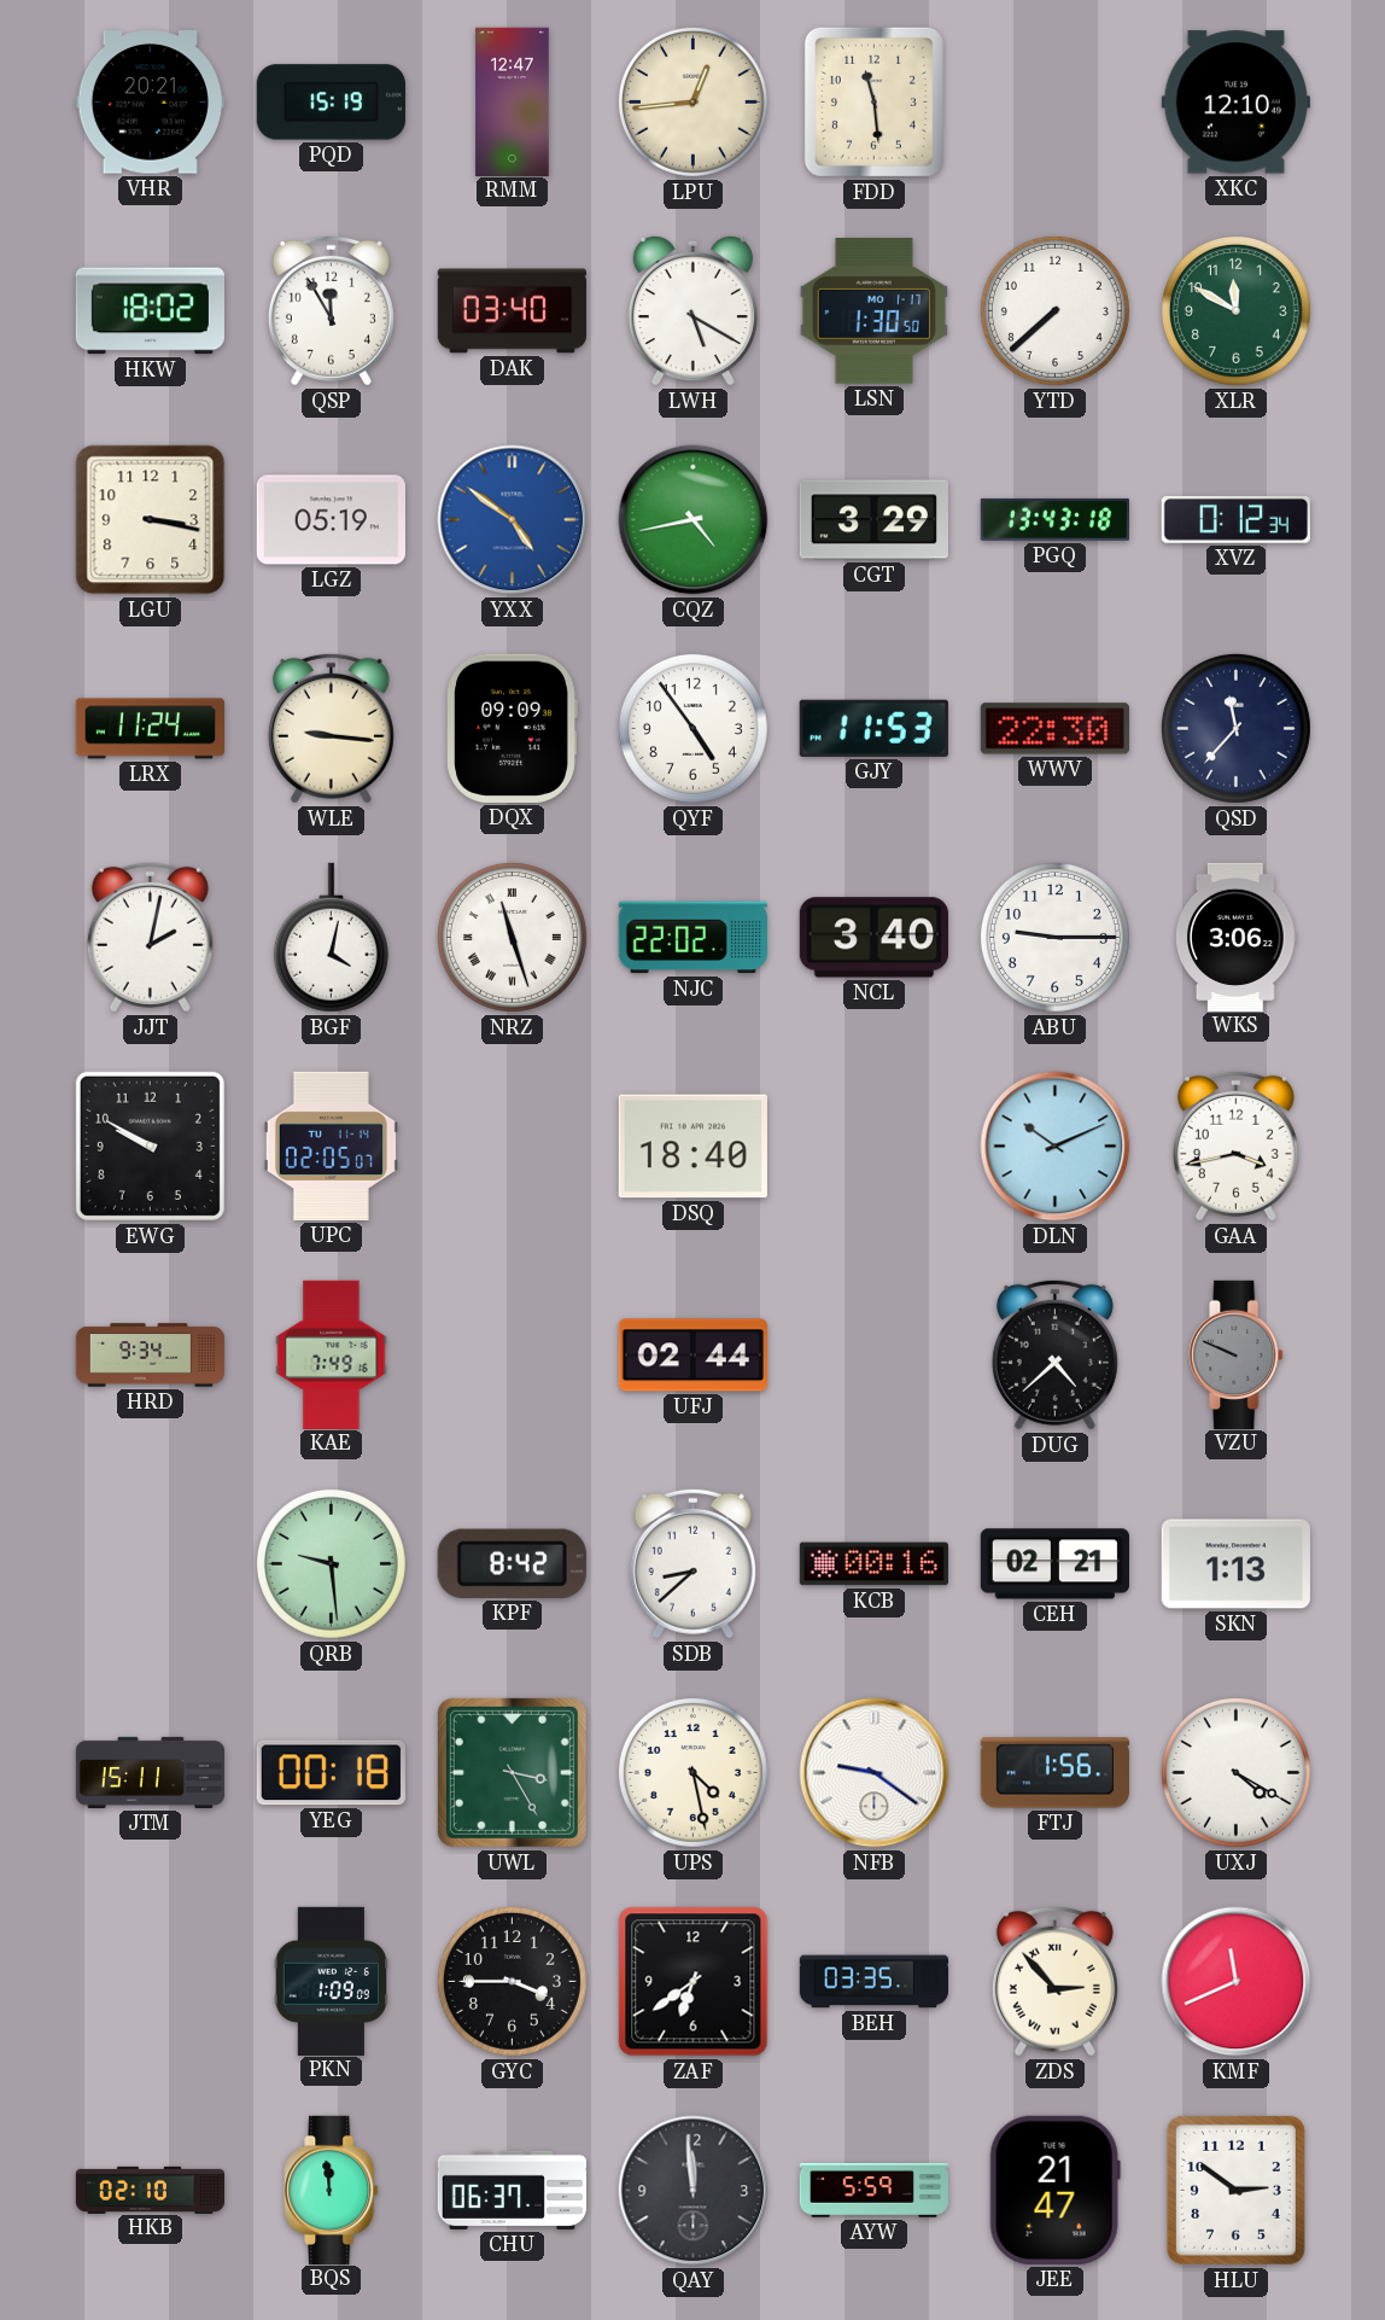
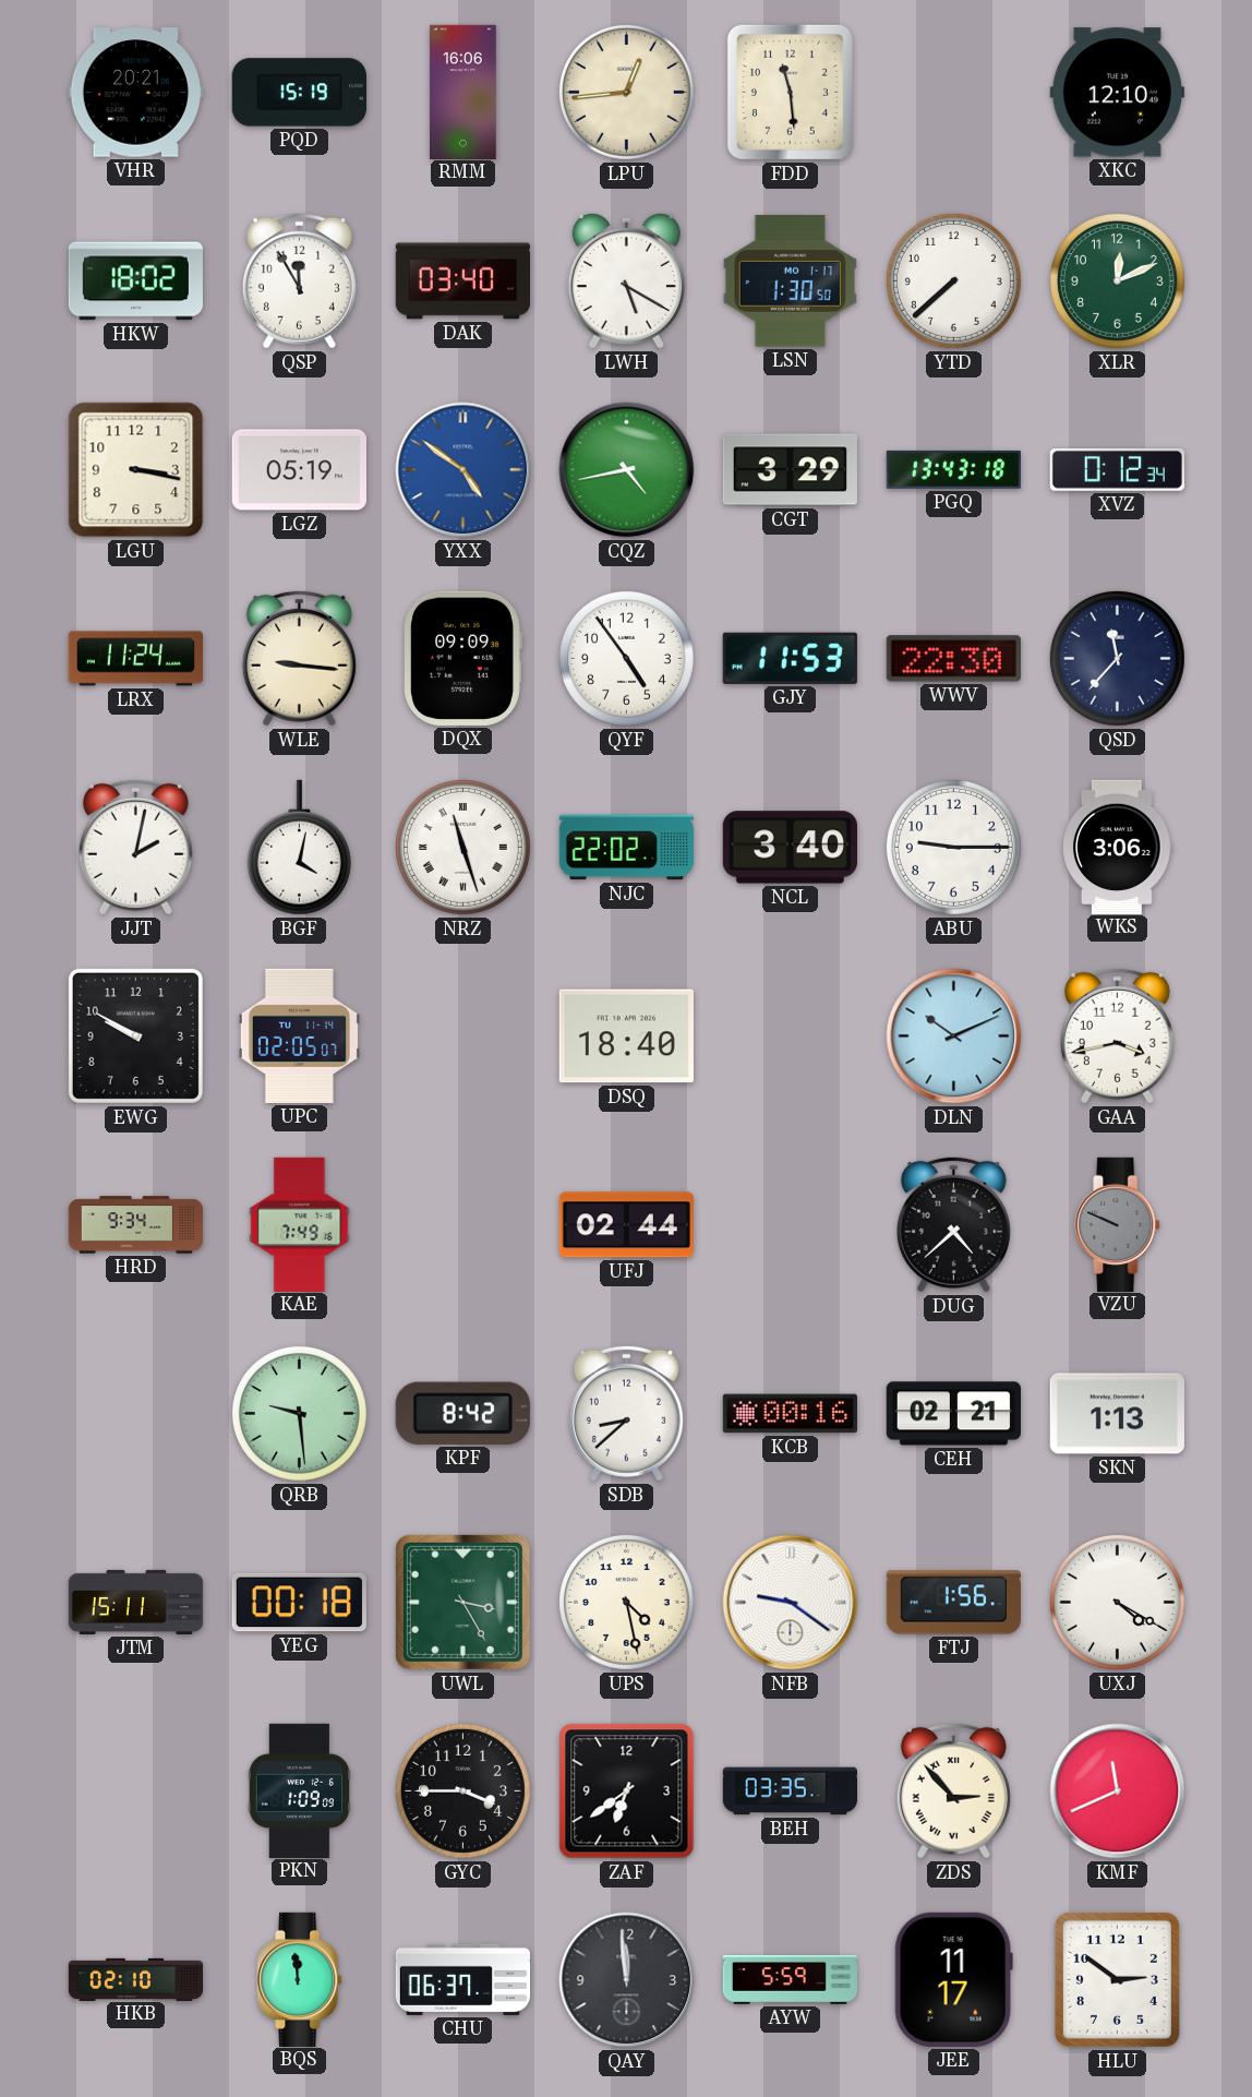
RMM: 12:47 -> 16:06 (464, 92)
XLR: 11:50 -> 12:11 (1117, 280)
JEE: 21:47 -> 11:17 (953, 1979)
